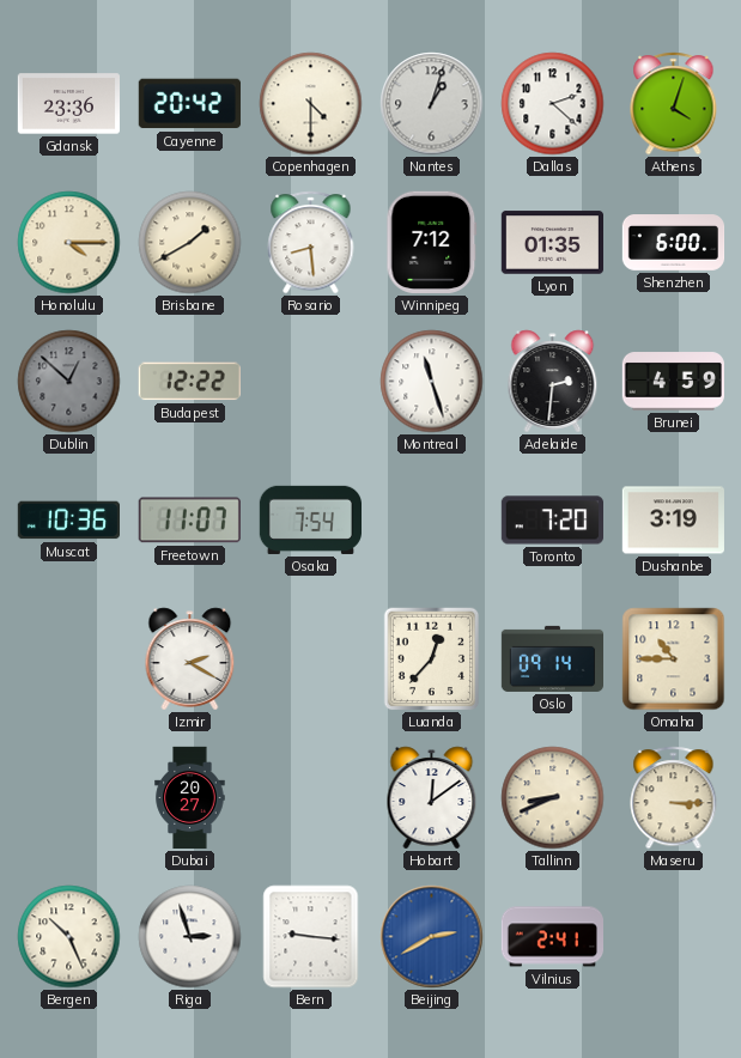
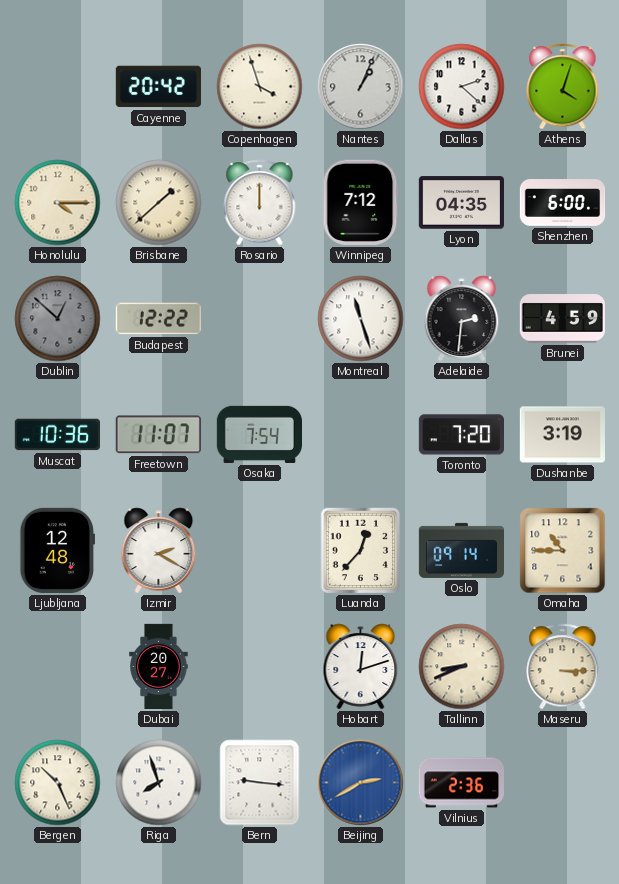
Gdansk: 23:36 -> none (68, 104)
Copenhagen: 4:30 -> 3:57 (260, 87)
Nantes: 1:03 -> 1:04 (361, 87)
Brisbane: 1:40 -> 1:38 (159, 203)
Rosario: 8:29 -> 12:00 (260, 203)
Lyon: 01:35 -> 04:35 (461, 203)
Ljubljana: none -> 12:48 (57, 550)
Hobart: 12:09 -> 12:12 (361, 667)
Riga: 2:57 -> 7:57 (159, 783)
Vilnius: 2:41 -> 2:36 (461, 783)
